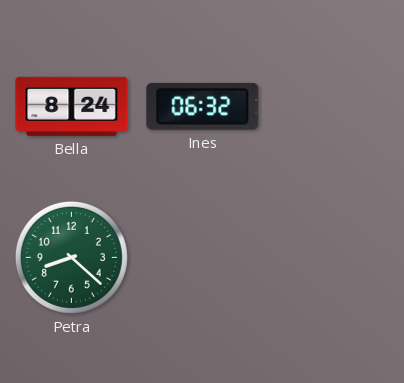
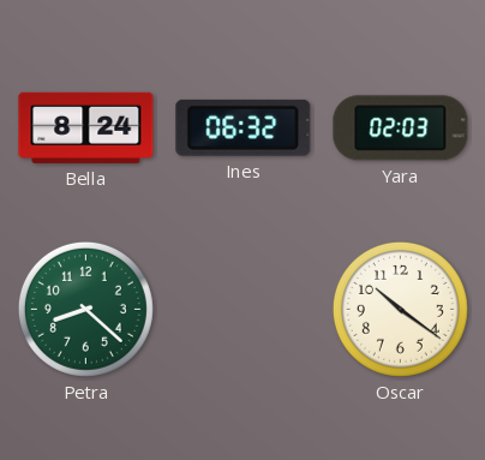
Yara: none -> 02:03 (401, 129)
Oscar: none -> 10:21 (400, 309)
